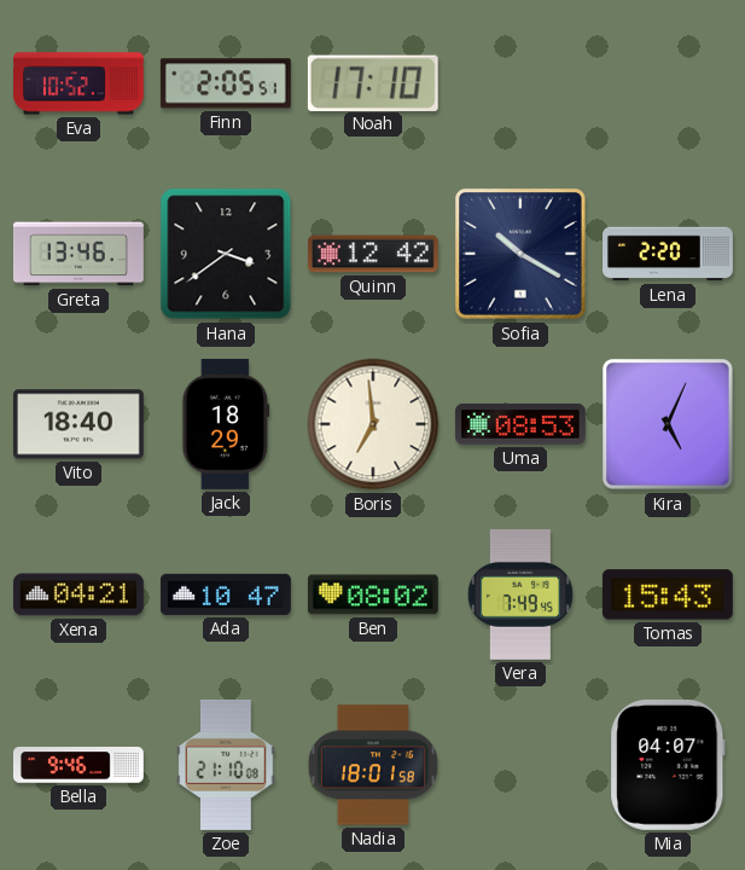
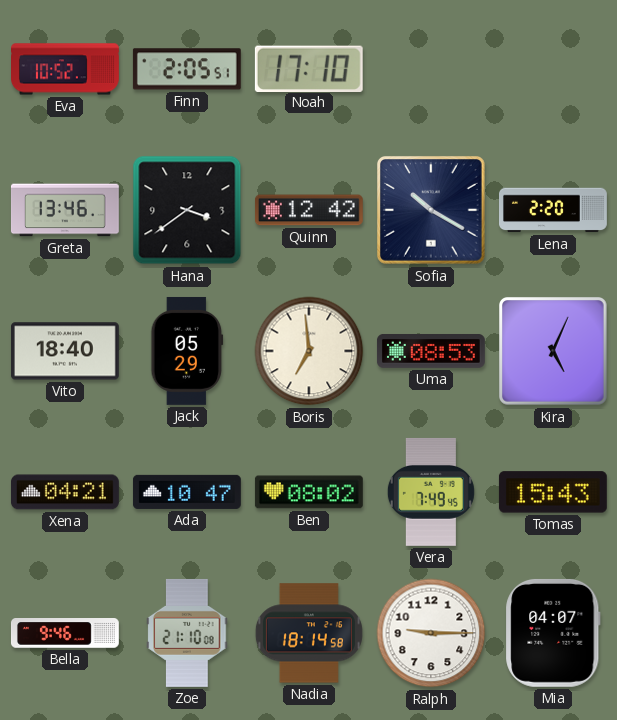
Jack: 18:29 -> 05:29 (187, 351)
Nadia: 18:01 -> 18:14 (309, 633)
Ralph: none -> 9:15 (431, 633)
